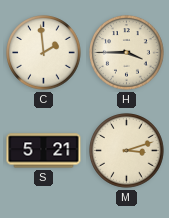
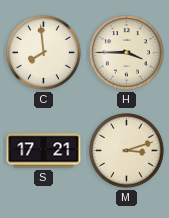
C: 1:59 -> 7:59 (44, 53)
S: 5:21 -> 17:21 (44, 151)
